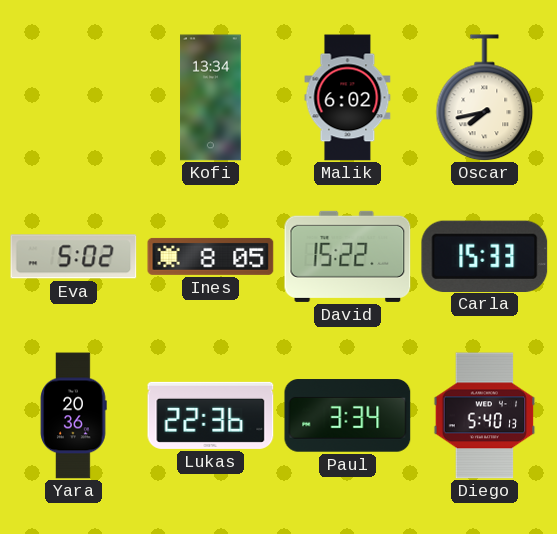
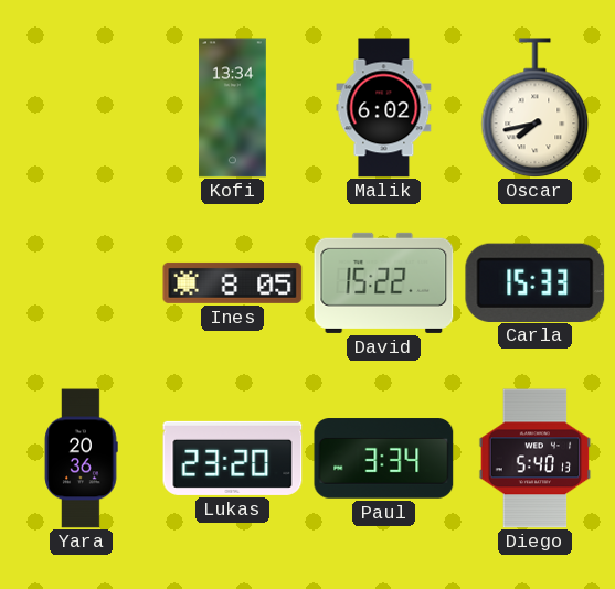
Eva: 5:02 -> none (74, 257)
Lukas: 22:36 -> 23:20 (233, 458)
